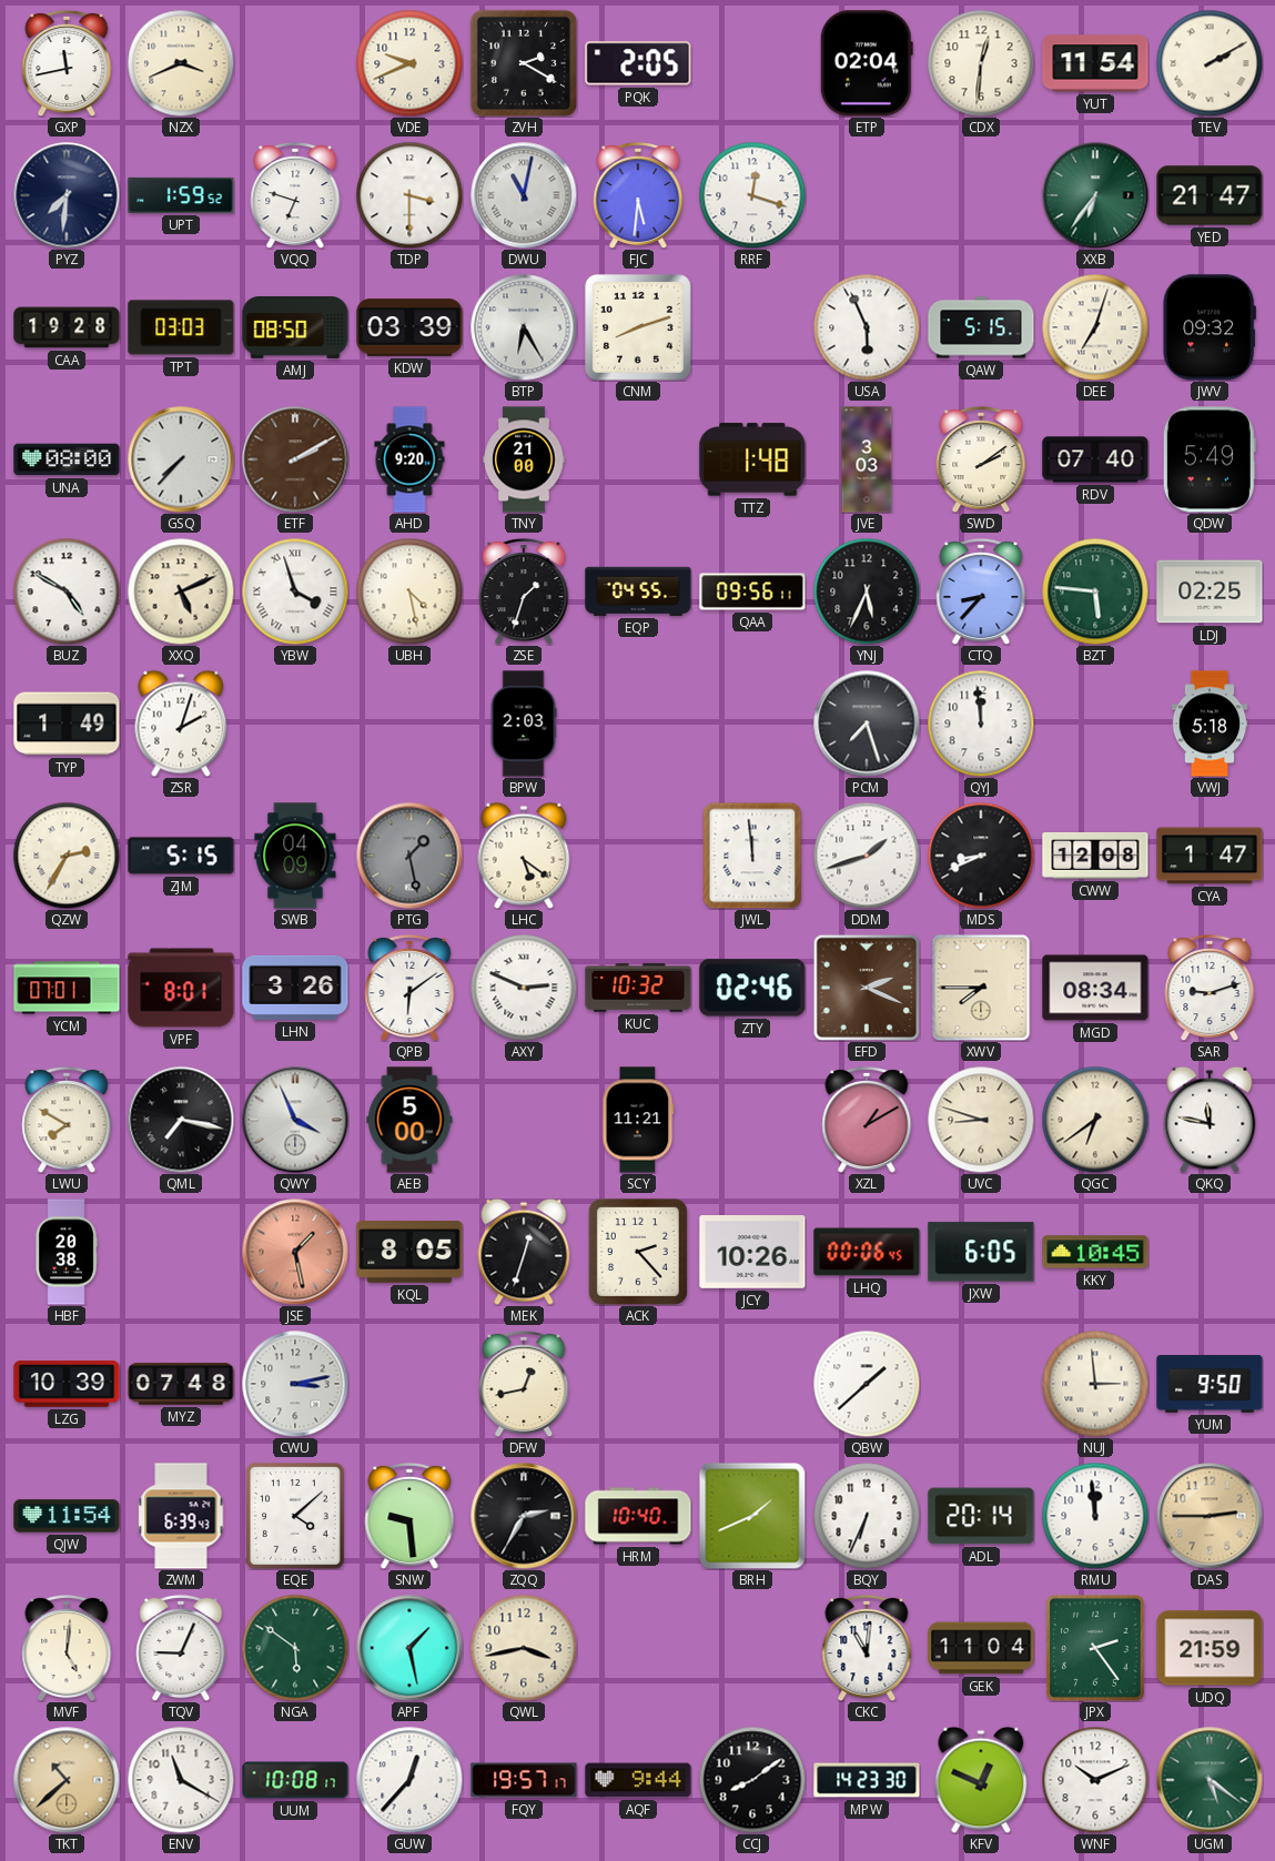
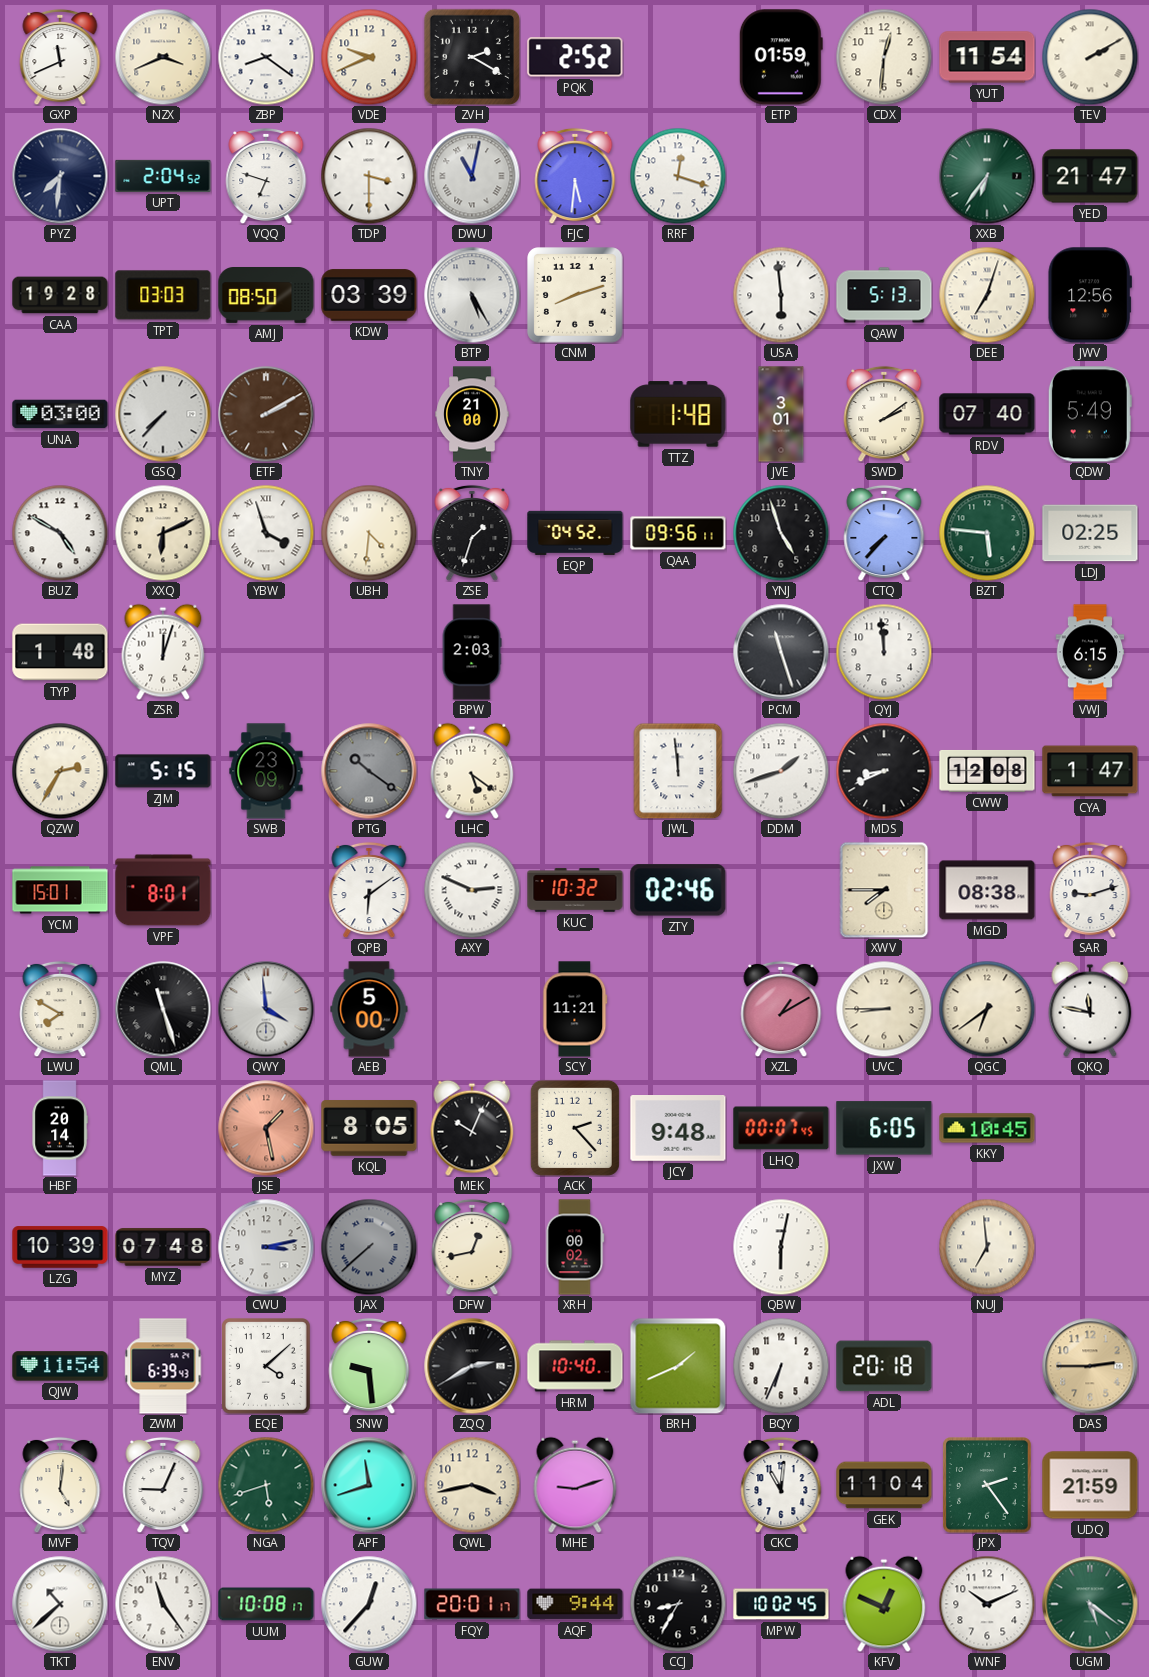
GXP: 11:43 -> 11:41 (60, 57)
ZBP: none -> 8:21 (266, 57)
PQK: 2:05 -> 2:52 (575, 57)
ETP: 02:04 -> 01:59 (781, 57)
UPT: 1:59 -> 2:04 (163, 176)
BTP: 6:25 -> 5:25 (472, 295)
USA: 5:56 -> 5:59 (781, 295)
QAW: 5:15 -> 5:13 (884, 295)
JWV: 09:32 -> 12:56 (1090, 295)
UNA: 08:00 -> 03:00 (60, 414)
AHD: 9:20 -> none (409, 459)
JVE: 3:03 -> 3:01 (781, 414)
XXQ: 5:11 -> 6:11 (163, 533)
UBH: 4:28 -> 4:31 (369, 533)
EQP: 04:55 -> 04:52 (575, 533)
YNJ: 5:34 -> 4:57 (781, 533)
CTQ: 8:37 -> 7:37 (884, 533)
TYP: 1:49 -> 1:48 (60, 652)
ZSR: 2:03 -> 12:03 (163, 652)
PCM: 7:27 -> 11:27 (781, 652)
VWJ: 5:18 -> 6:15 (1090, 652)
SWB: 04:09 -> 23:09 (266, 771)
PTG: 1:28 -> 10:21 (369, 771)
YCM: 07:01 -> 15:01 (60, 890)
LHN: 3:26 -> none (295, 988)
EFD: 2:19 -> none (867, 988)
MGD: 08:34 -> 08:38 (987, 890)
QML: 7:17 -> 11:27 (163, 1009)
QWY: 3:56 -> 3:59 (266, 1009)
UVC: 8:48 -> 8:45 (884, 1009)
HBF: 20:38 -> 20:14 (60, 1128)
MEK: 12:33 -> 10:04 (472, 1128)
JCY: 10:26 -> 9:48 (678, 1129)
LHQ: 00:06 -> 00:07 (781, 1128)
JAX: none -> 7:38 (369, 1247)
XRH: none -> 00:02 (575, 1247)
QBW: 1:38 -> 6:02 (781, 1247)
NUJ: 2:59 -> 6:59 (987, 1247)
YUM: 9:50 -> none (1210, 1384)
ZQQ: 2:35 -> 2:40 (472, 1366)
ADL: 20:14 -> 20:18 (884, 1366)
RMU: 11:59 -> none (1095, 1516)
NGA: 5:51 -> 5:42 (266, 1485)
APF: 1:28 -> 11:42 (369, 1485)
MHE: none -> 9:12 (575, 1485)
TKT dial: champagne -> white (60, 1604)
ENV: 11:20 -> 11:24 (163, 1604)
FQY: 19:57 -> 20:01 (472, 1604)
CCJ: 8:09 -> 8:35 (678, 1604)
MPW: 14:23 -> 10:02 (781, 1604)
